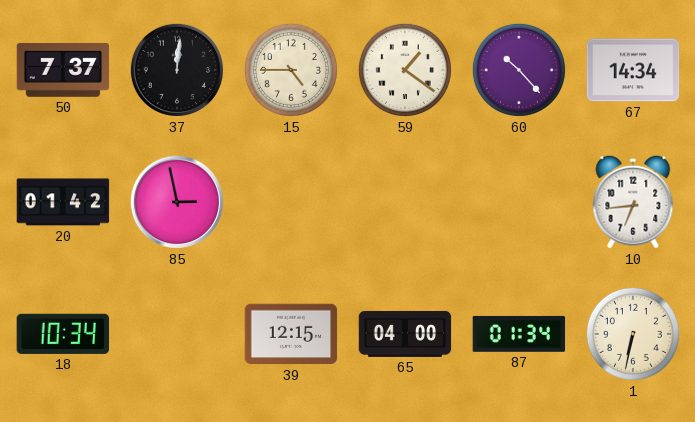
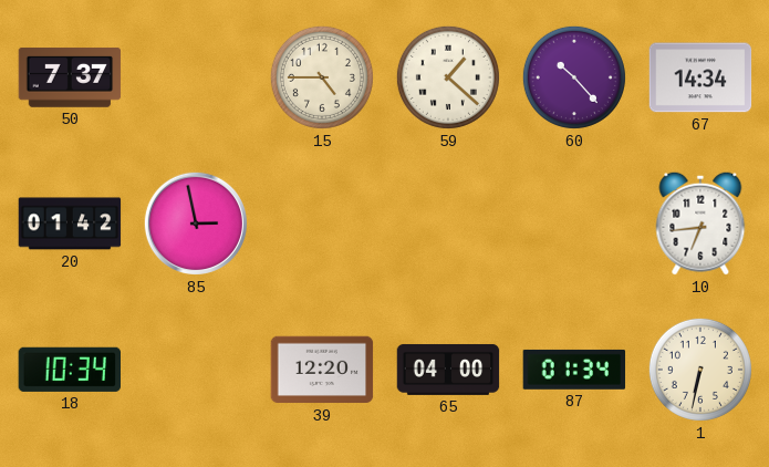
37: 12:01 -> none (177, 70)
59: 1:21 -> 1:22 (448, 77)
39: 12:15 -> 12:20 (322, 370)
